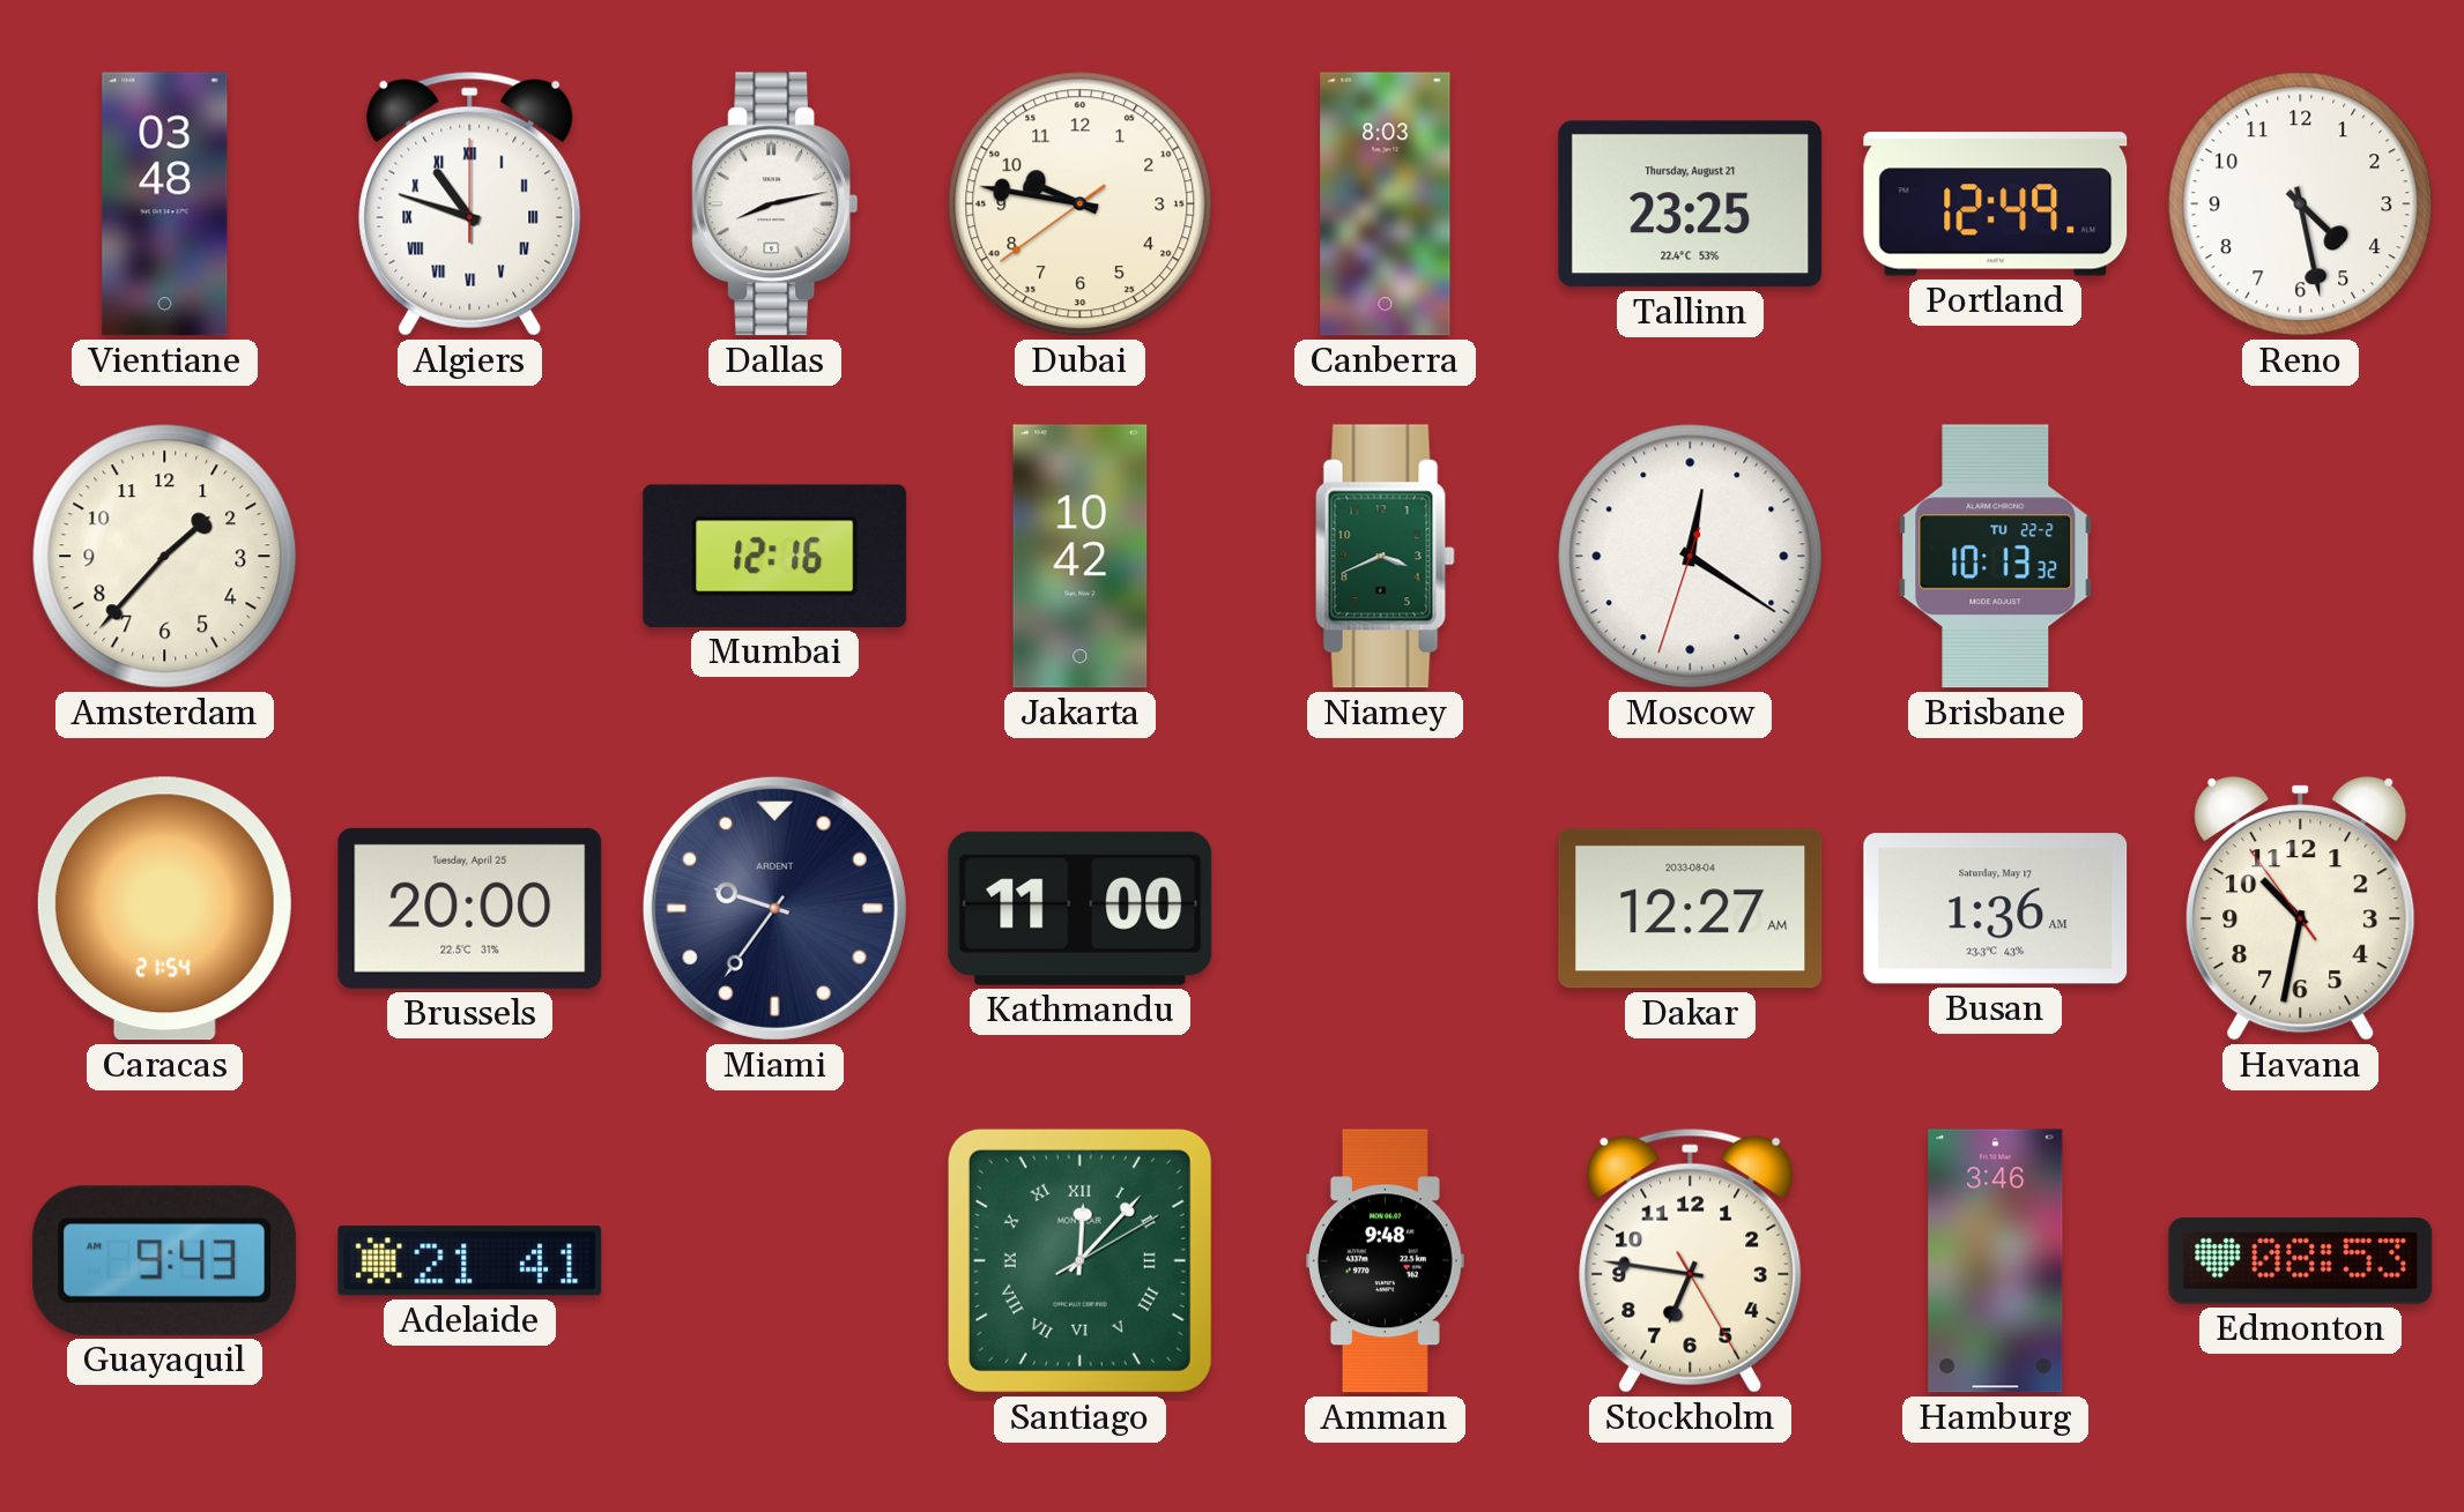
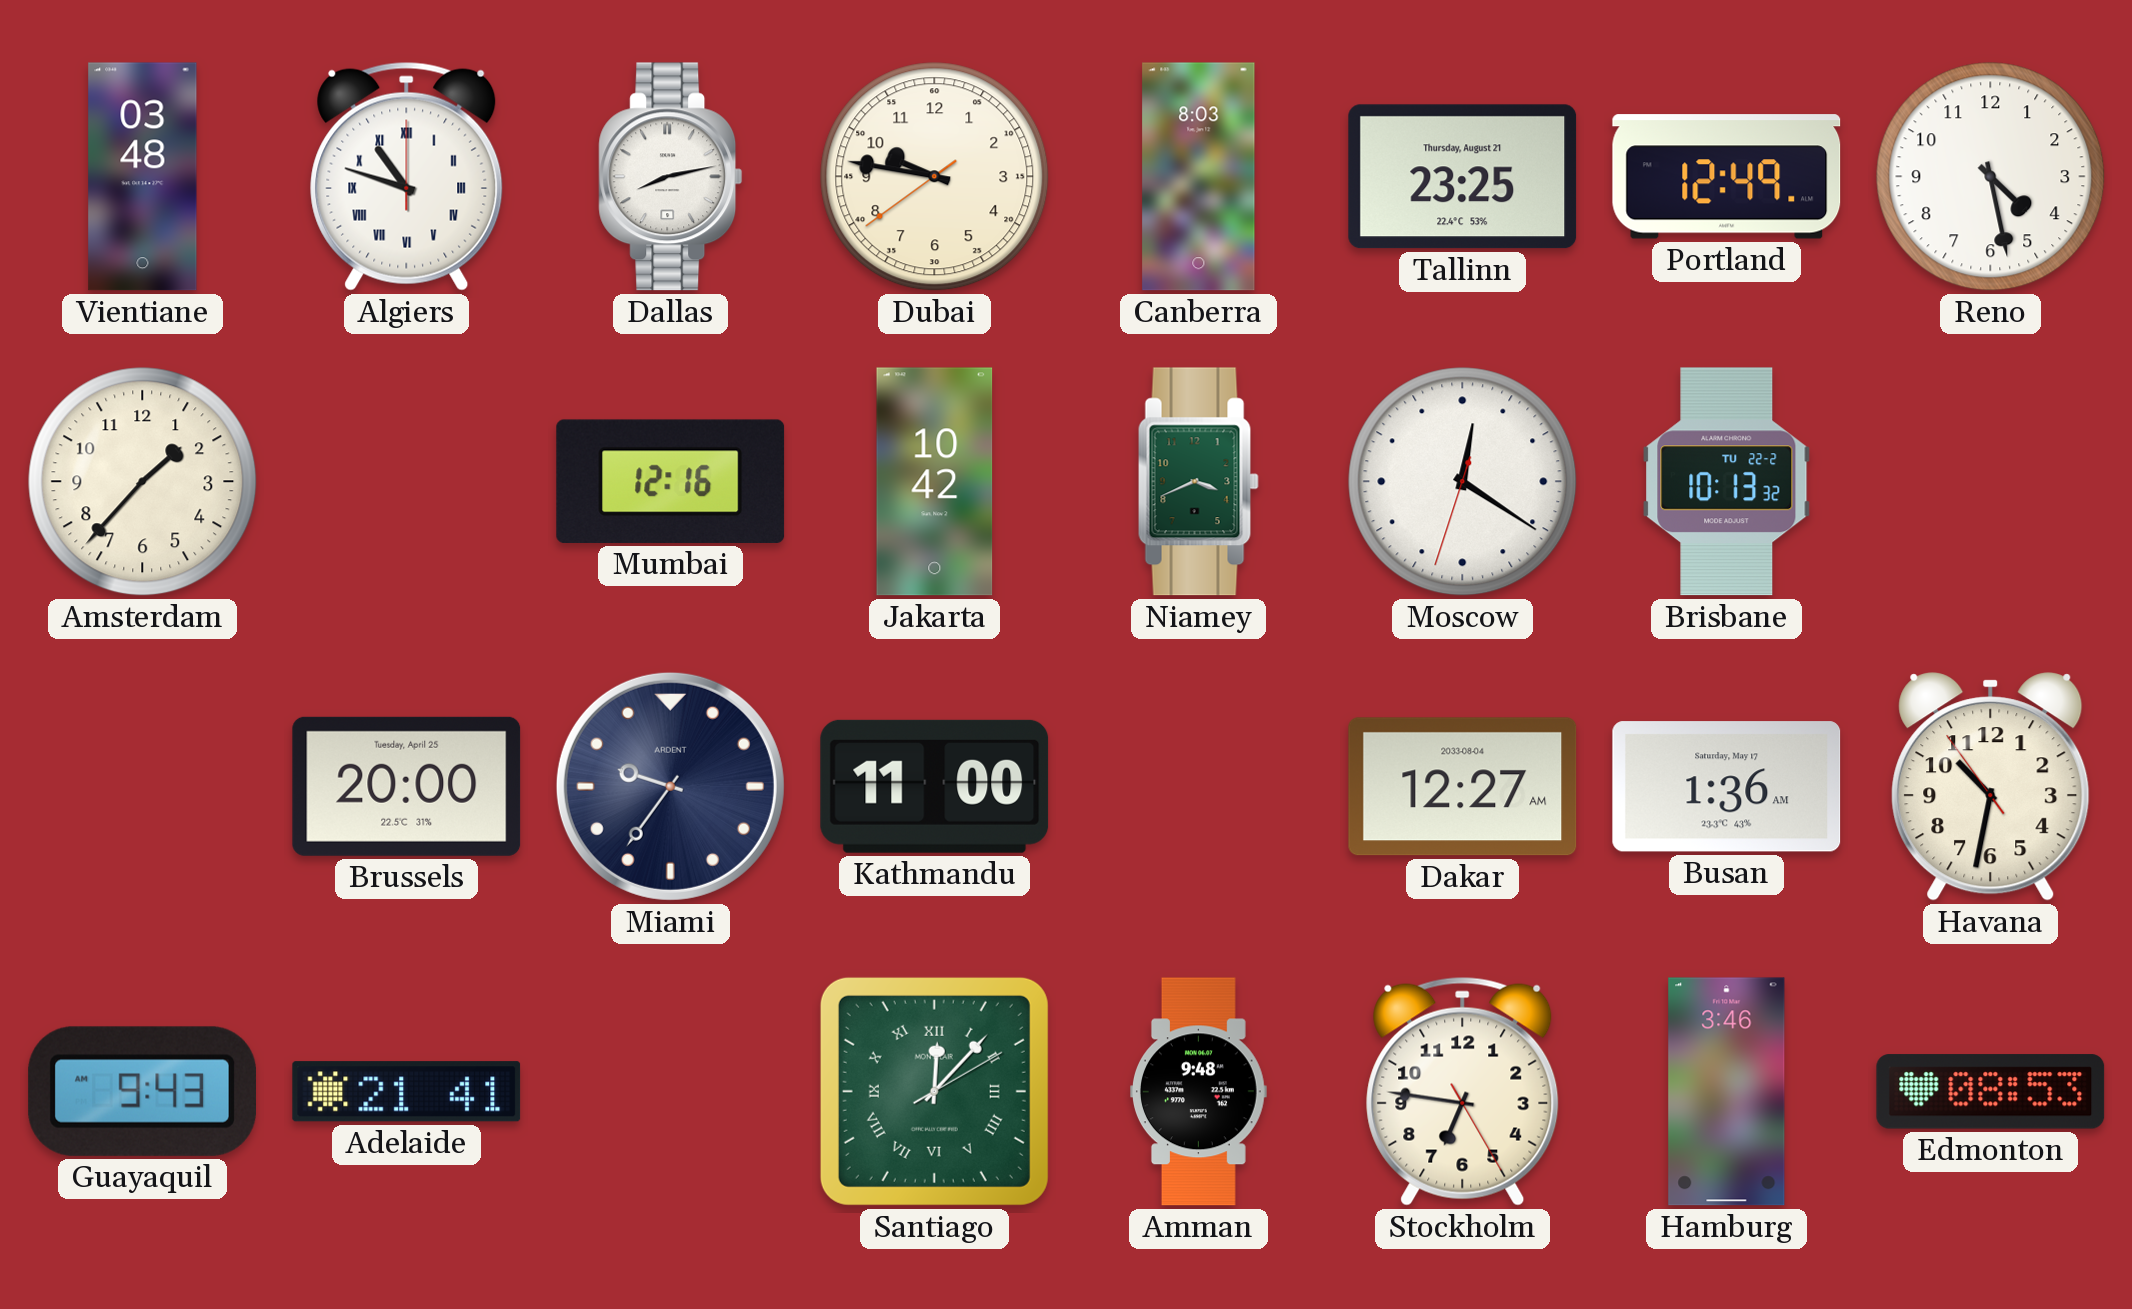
Caracas: 21:54 -> none (164, 909)
